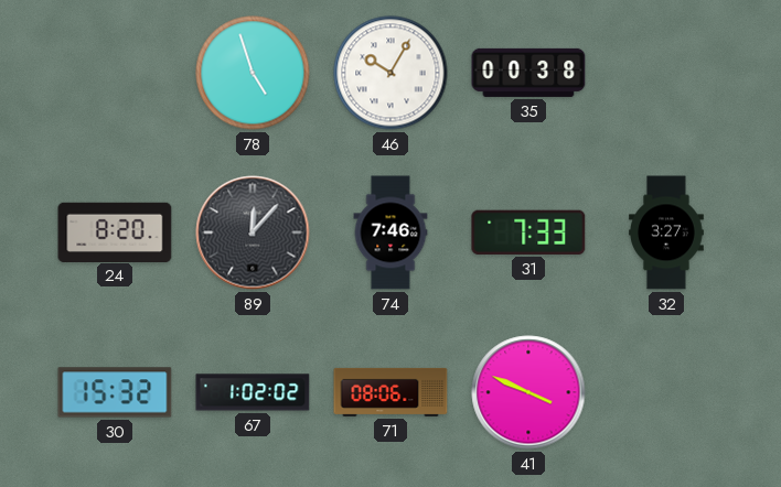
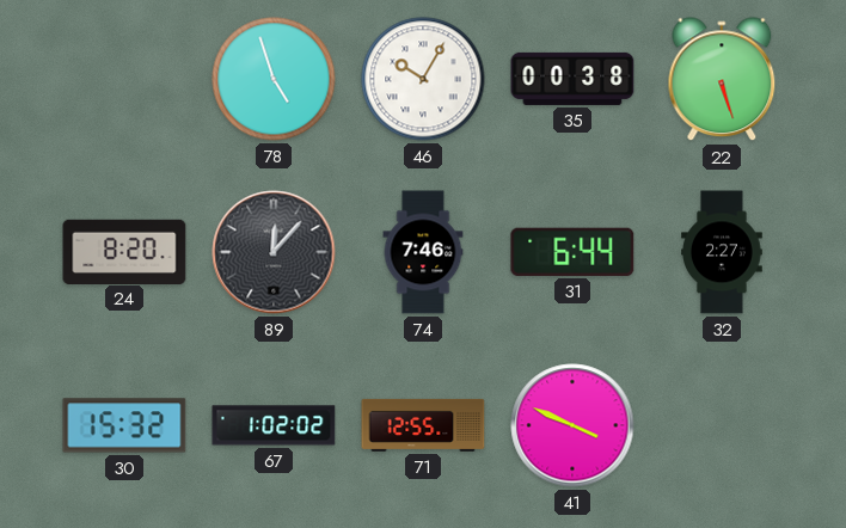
22: none -> 5:27 (722, 80)
31: 7:33 -> 6:44 (572, 252)
32: 3:27 -> 2:27 (722, 252)
71: 08:06 -> 12:55 (423, 425)
